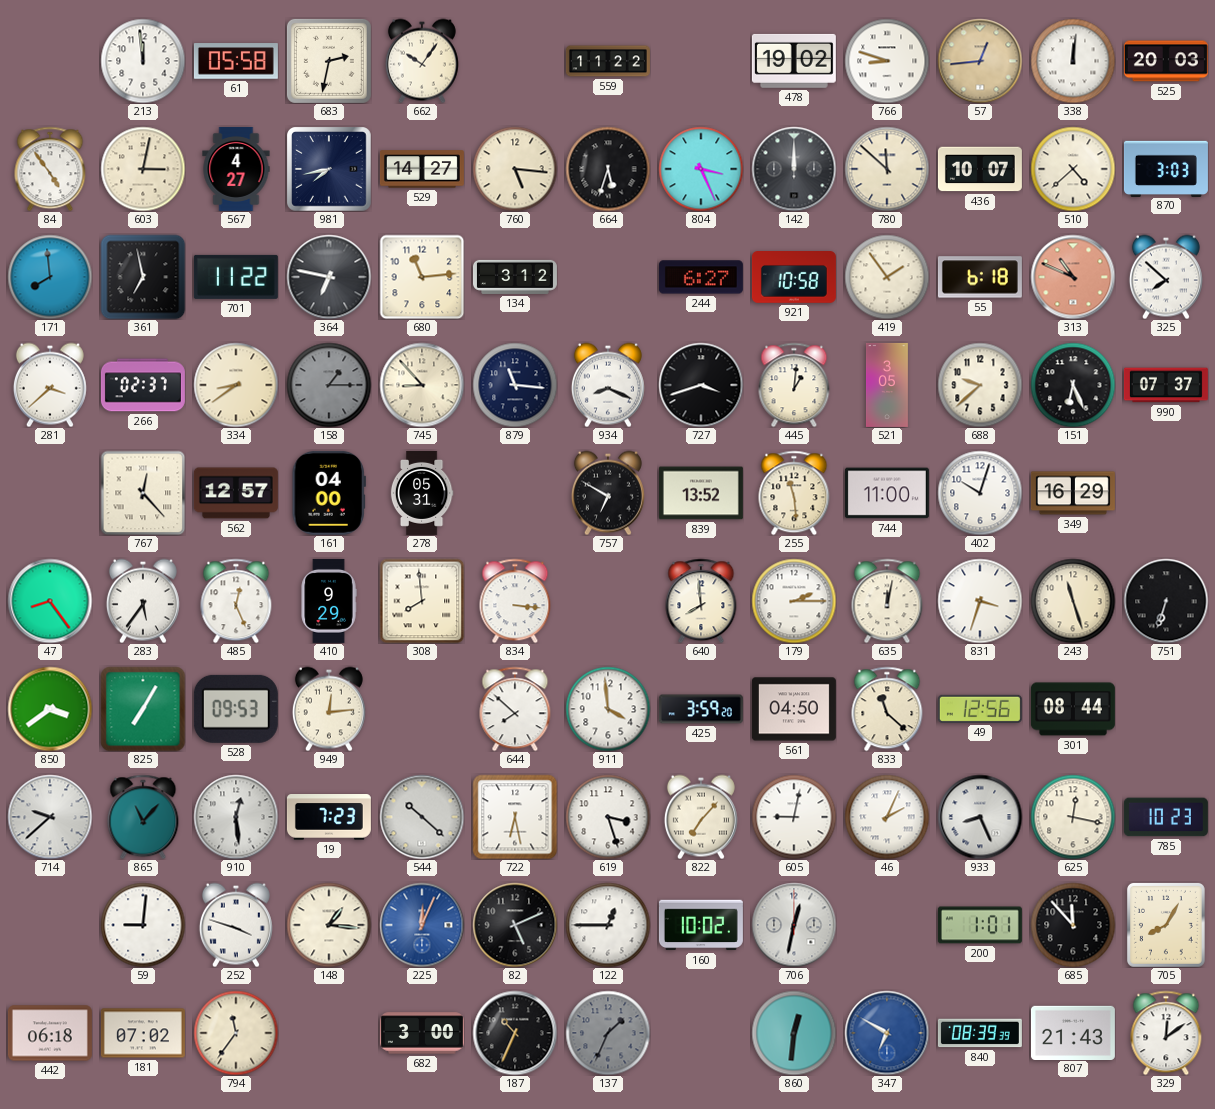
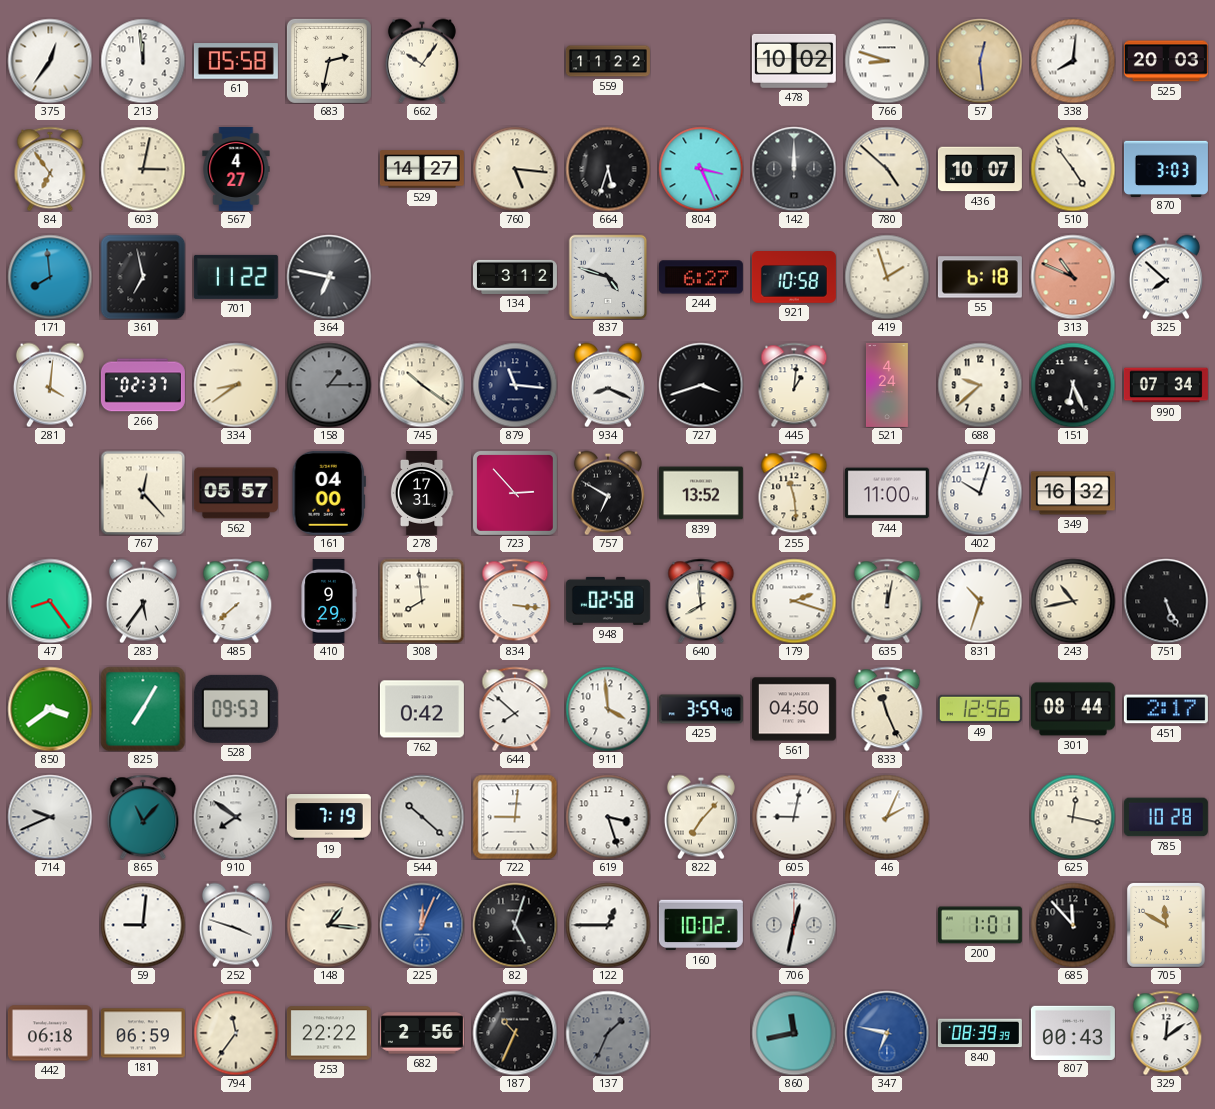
375: none -> 12:36 (50, 61)
478: 19:02 -> 10:02 (794, 61)
57: 12:44 -> 12:29 (980, 61)
338: 12:01 -> 8:01 (1073, 61)
84: 4:54 -> 6:54 (50, 169)
981: 7:43 -> none (329, 169)
780: 11:52 -> 4:52 (887, 169)
510: 4:38 -> 4:54 (1073, 169)
680: 11:14 -> none (422, 277)
837: none -> 4:48 (608, 277)
419: 1:54 -> 1:57 (887, 277)
281: 3:38 -> 4:01 (50, 385)
745: 8:53 -> 10:21 (422, 385)
521: 3:05 -> 4:24 (887, 385)
990: 07:37 -> 07:34 (1166, 385)
562: 12:57 -> 05:57 (236, 493)
278: 05:31 -> 17:31 (422, 493)
723: none -> 2:53 (515, 493)
349: 16:29 -> 16:32 (1073, 493)
485: 12:26 -> 7:38 (236, 601)
948: none -> 02:58 (608, 601)
179: 2:15 -> 2:18 (794, 601)
831: 3:33 -> 10:33 (980, 601)
243: 11:27 -> 10:43 (1073, 601)
751: 6:33 -> 5:26 (1166, 601)
949: 12:14 -> none (329, 709)
762: none -> 0:42 (422, 709)
425: 3:59:20 -> 3:59:40 (701, 709)
833: 11:22 -> 11:26 (887, 709)
451: none -> 2:17 (1166, 709)
714: 9:38 -> 9:41 (50, 817)
910: 12:29 -> 7:51 (236, 817)
19: 7:23 -> 7:19 (329, 818)
722: 6:28 -> 9:01 (515, 817)
933: 8:26 -> none (980, 817)
785: 10:23 -> 10:28 (1166, 817)
82: 5:11 -> 5:03 (515, 925)
705: 8:05 -> 11:50 (1166, 925)
181: 07:02 -> 06:59 (143, 1033)
253: none -> 22:22 (329, 1033)
682: 3:00 -> 2:56 (422, 1033)
860: 12:31 -> 11:43 (794, 1033)
347: 6:50 -> 6:47 (887, 1033)
807: 21:43 -> 00:43 (1073, 1032)
